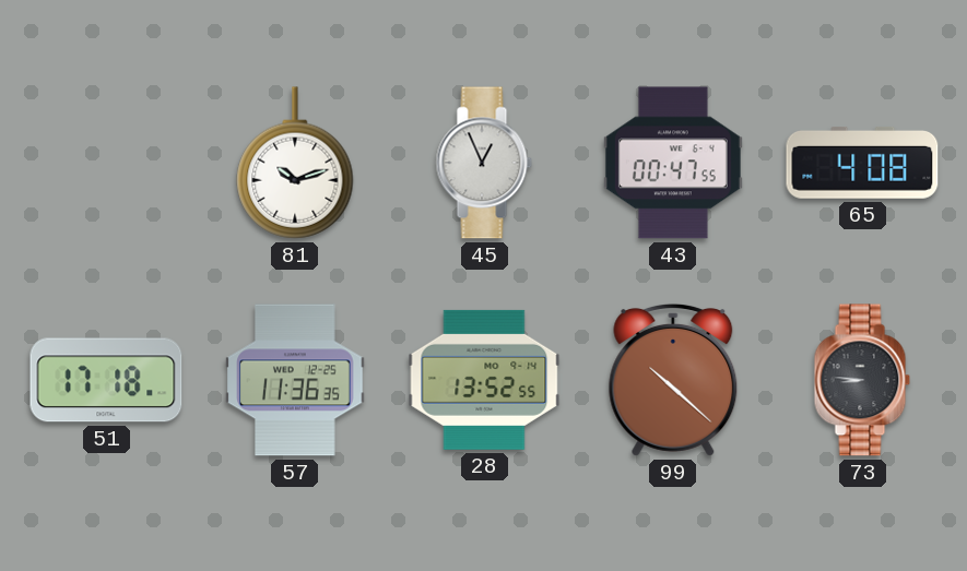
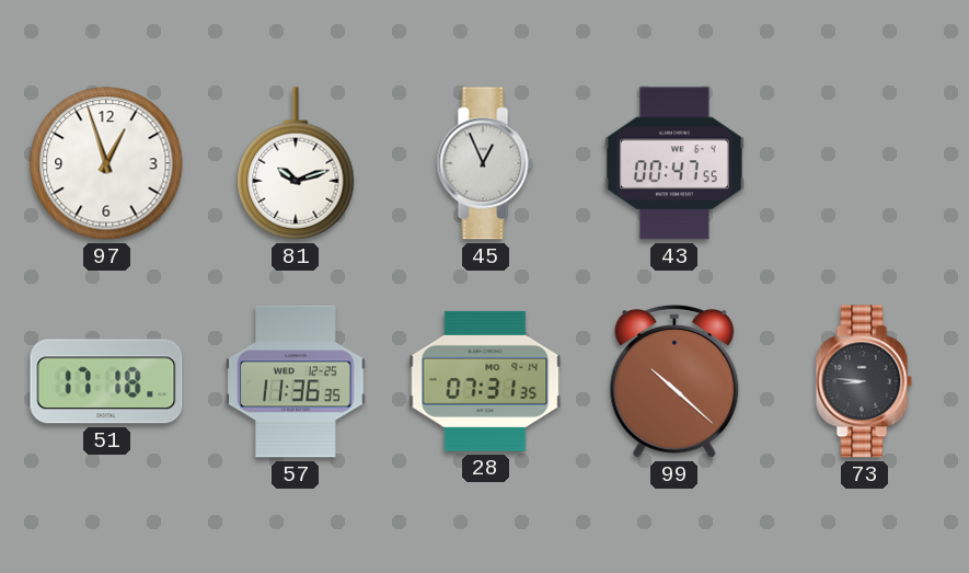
97: none -> 12:57 (106, 163)
65: 4:08 -> none (862, 164)
28: 13:52 -> 07:31 (485, 381)
